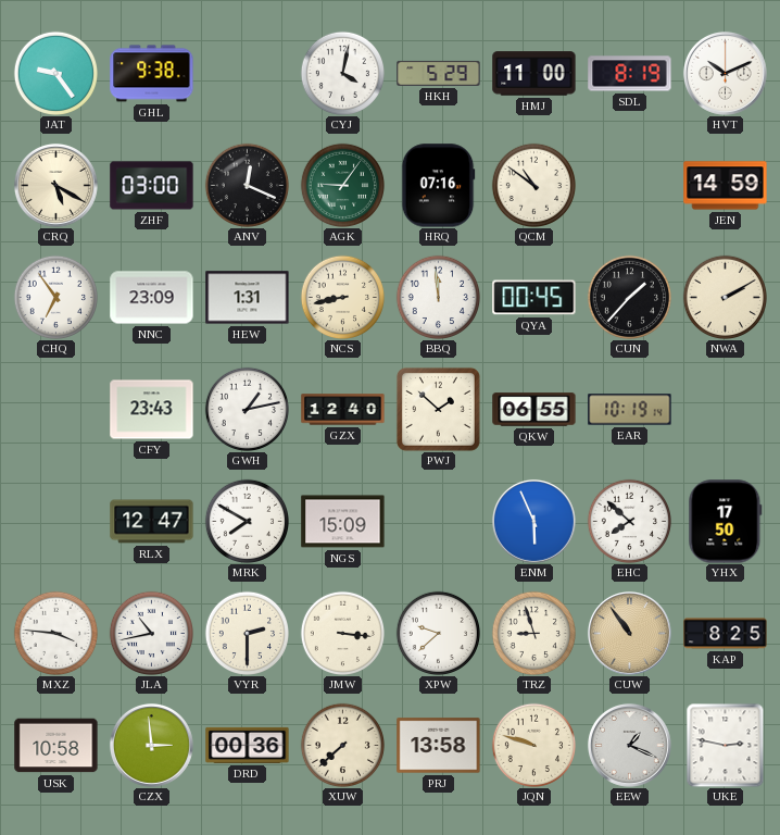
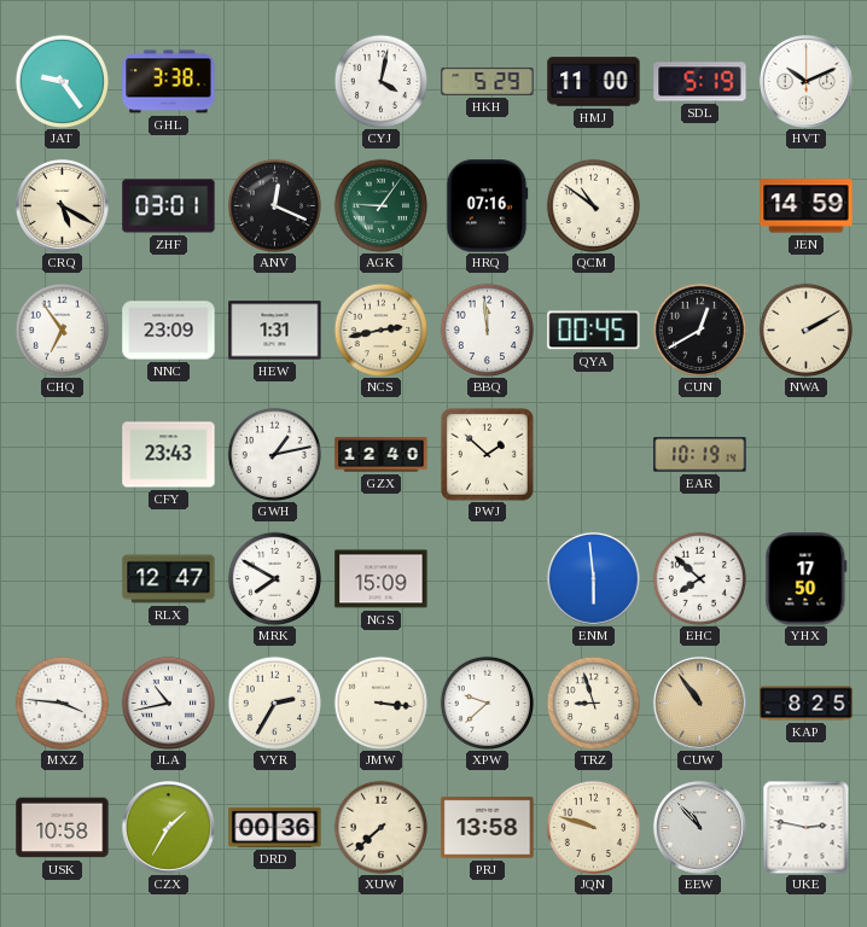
GHL: 9:38 -> 3:38 (169, 82)
SDL: 8:19 -> 5:19 (700, 82)
ZHF: 03:00 -> 03:01 (169, 206)
NCS: 8:43 -> 2:43 (380, 330)
CUN: 1:37 -> 12:40 (699, 330)
QKW: 06:55 -> none (534, 410)
ENM: 5:56 -> 5:59 (593, 578)
VYR: 2:30 -> 2:35 (274, 702)
CZX: 2:59 -> 1:35 (168, 827)
EEW: 1:19 -> 10:53 (699, 827)
